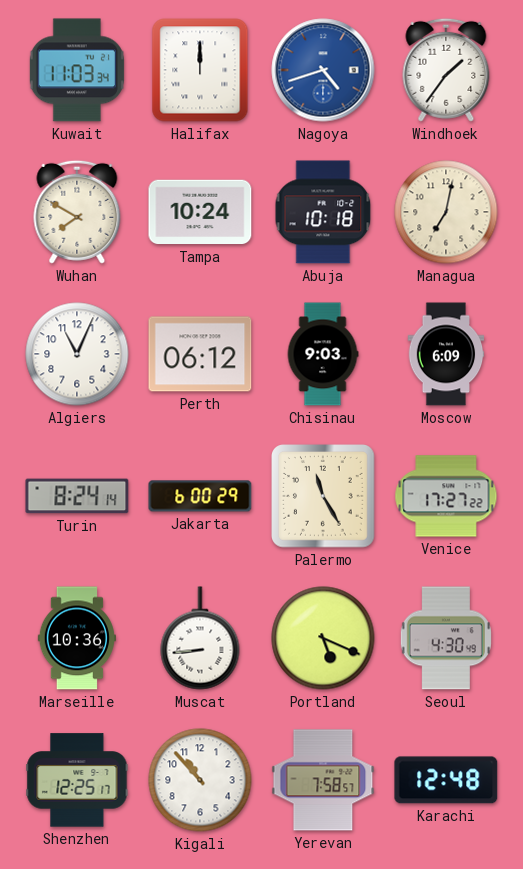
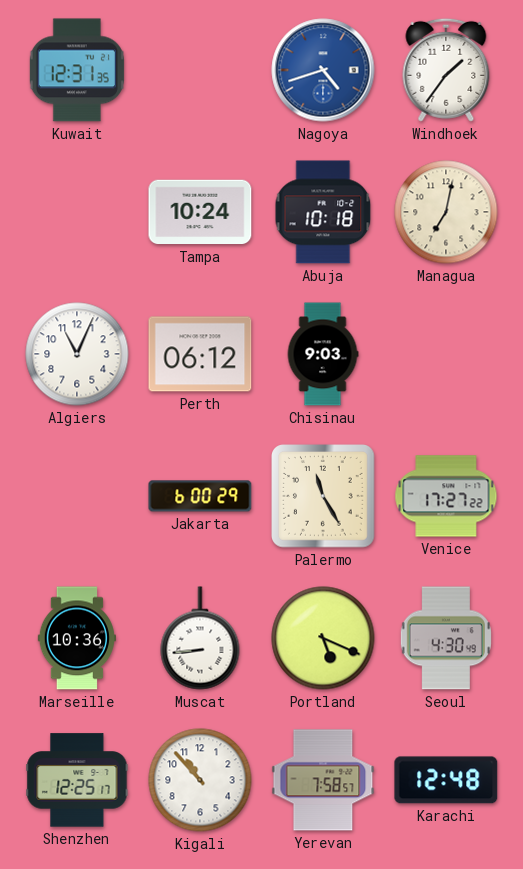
Kuwait: 11:03 -> 12:31 (77, 70)
Halifax: 12:00 -> none (200, 70)
Wuhan: 7:50 -> none (77, 212)
Moscow: 6:09 -> none (446, 354)
Turin: 8:24 -> none (77, 496)
